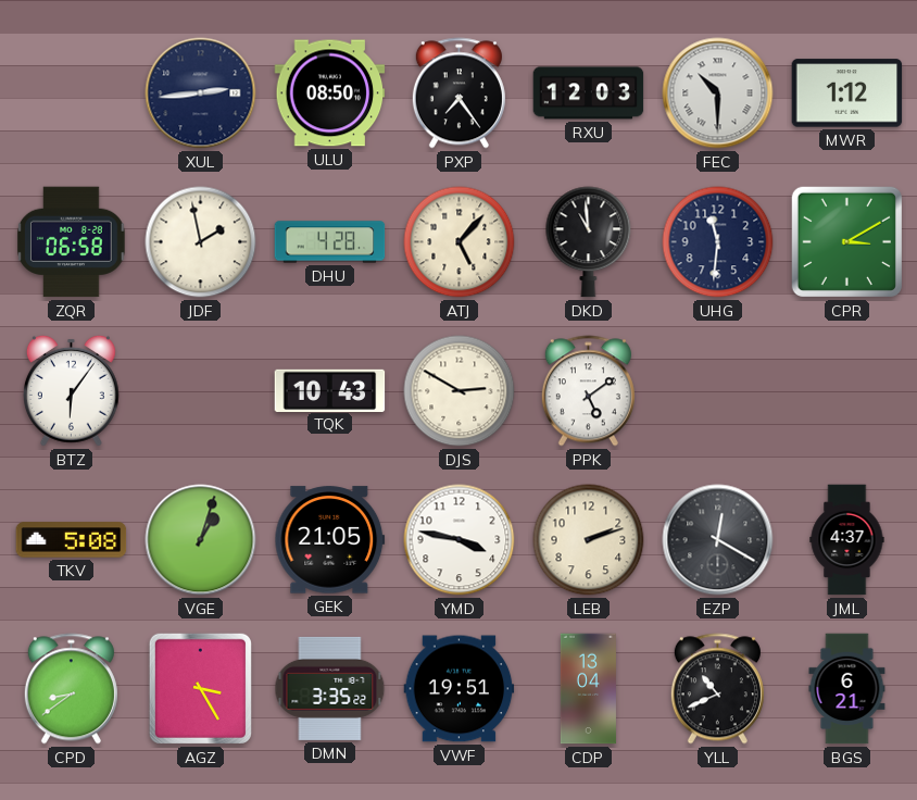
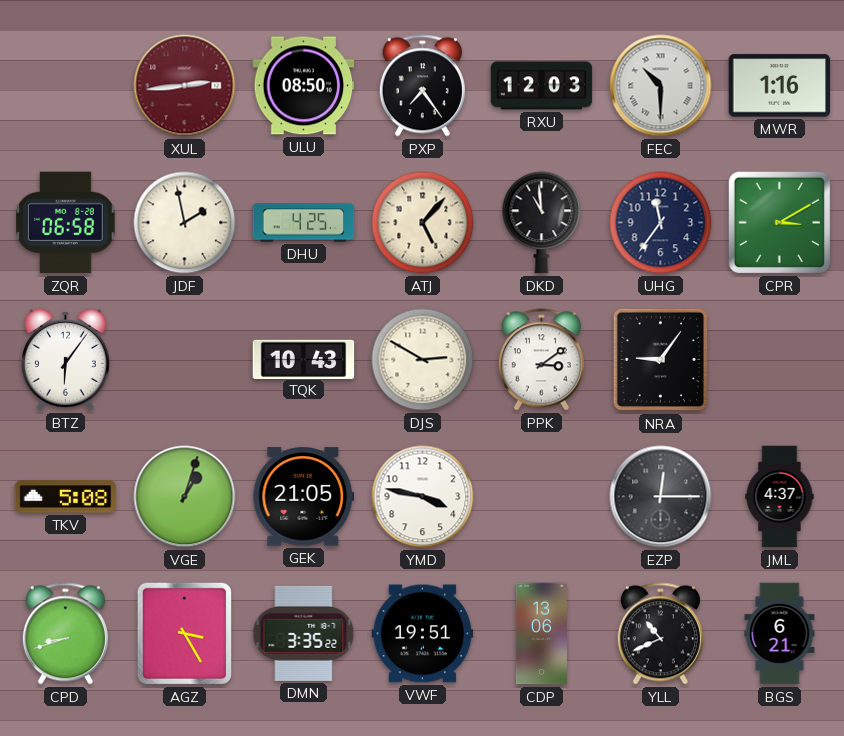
XUL dial: navy -> burgundy (185, 86)
MWR: 1:12 -> 1:16 (780, 86)
DHU: 4:28 -> 4:25 (304, 223)
UHG: 11:31 -> 11:36 (661, 223)
PPK: 5:09 -> 3:09 (541, 360)
NRA: none -> 9:06 (661, 360)
LEB: 2:12 -> none (589, 540)
EZP: 12:20 -> 12:15 (661, 497)
CPD: 8:39 -> 8:42 (65, 634)
CDP: 13:04 -> 13:06 (541, 634)
